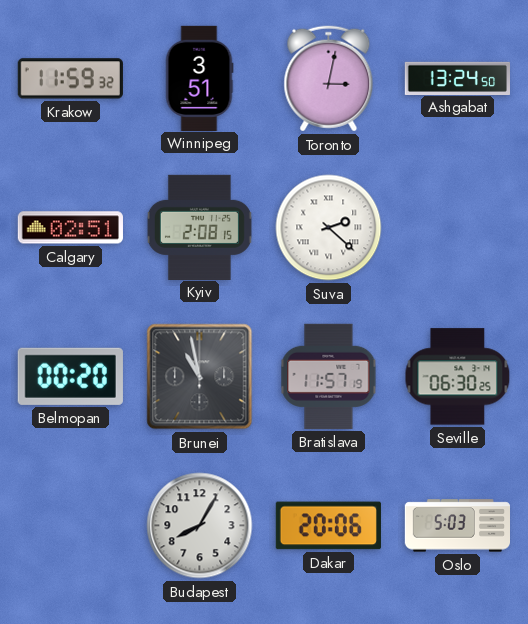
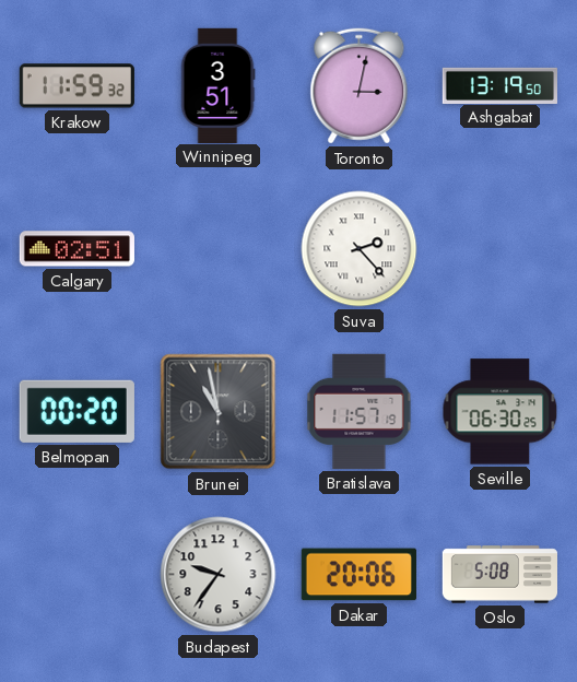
Ashgabat: 13:24 -> 13:19 (501, 85)
Kyiv: 2:08 -> none (199, 227)
Suva: 2:22 -> 2:23 (360, 249)
Budapest: 8:05 -> 9:36 (219, 575)
Oslo: 5:03 -> 5:08 (501, 575)
